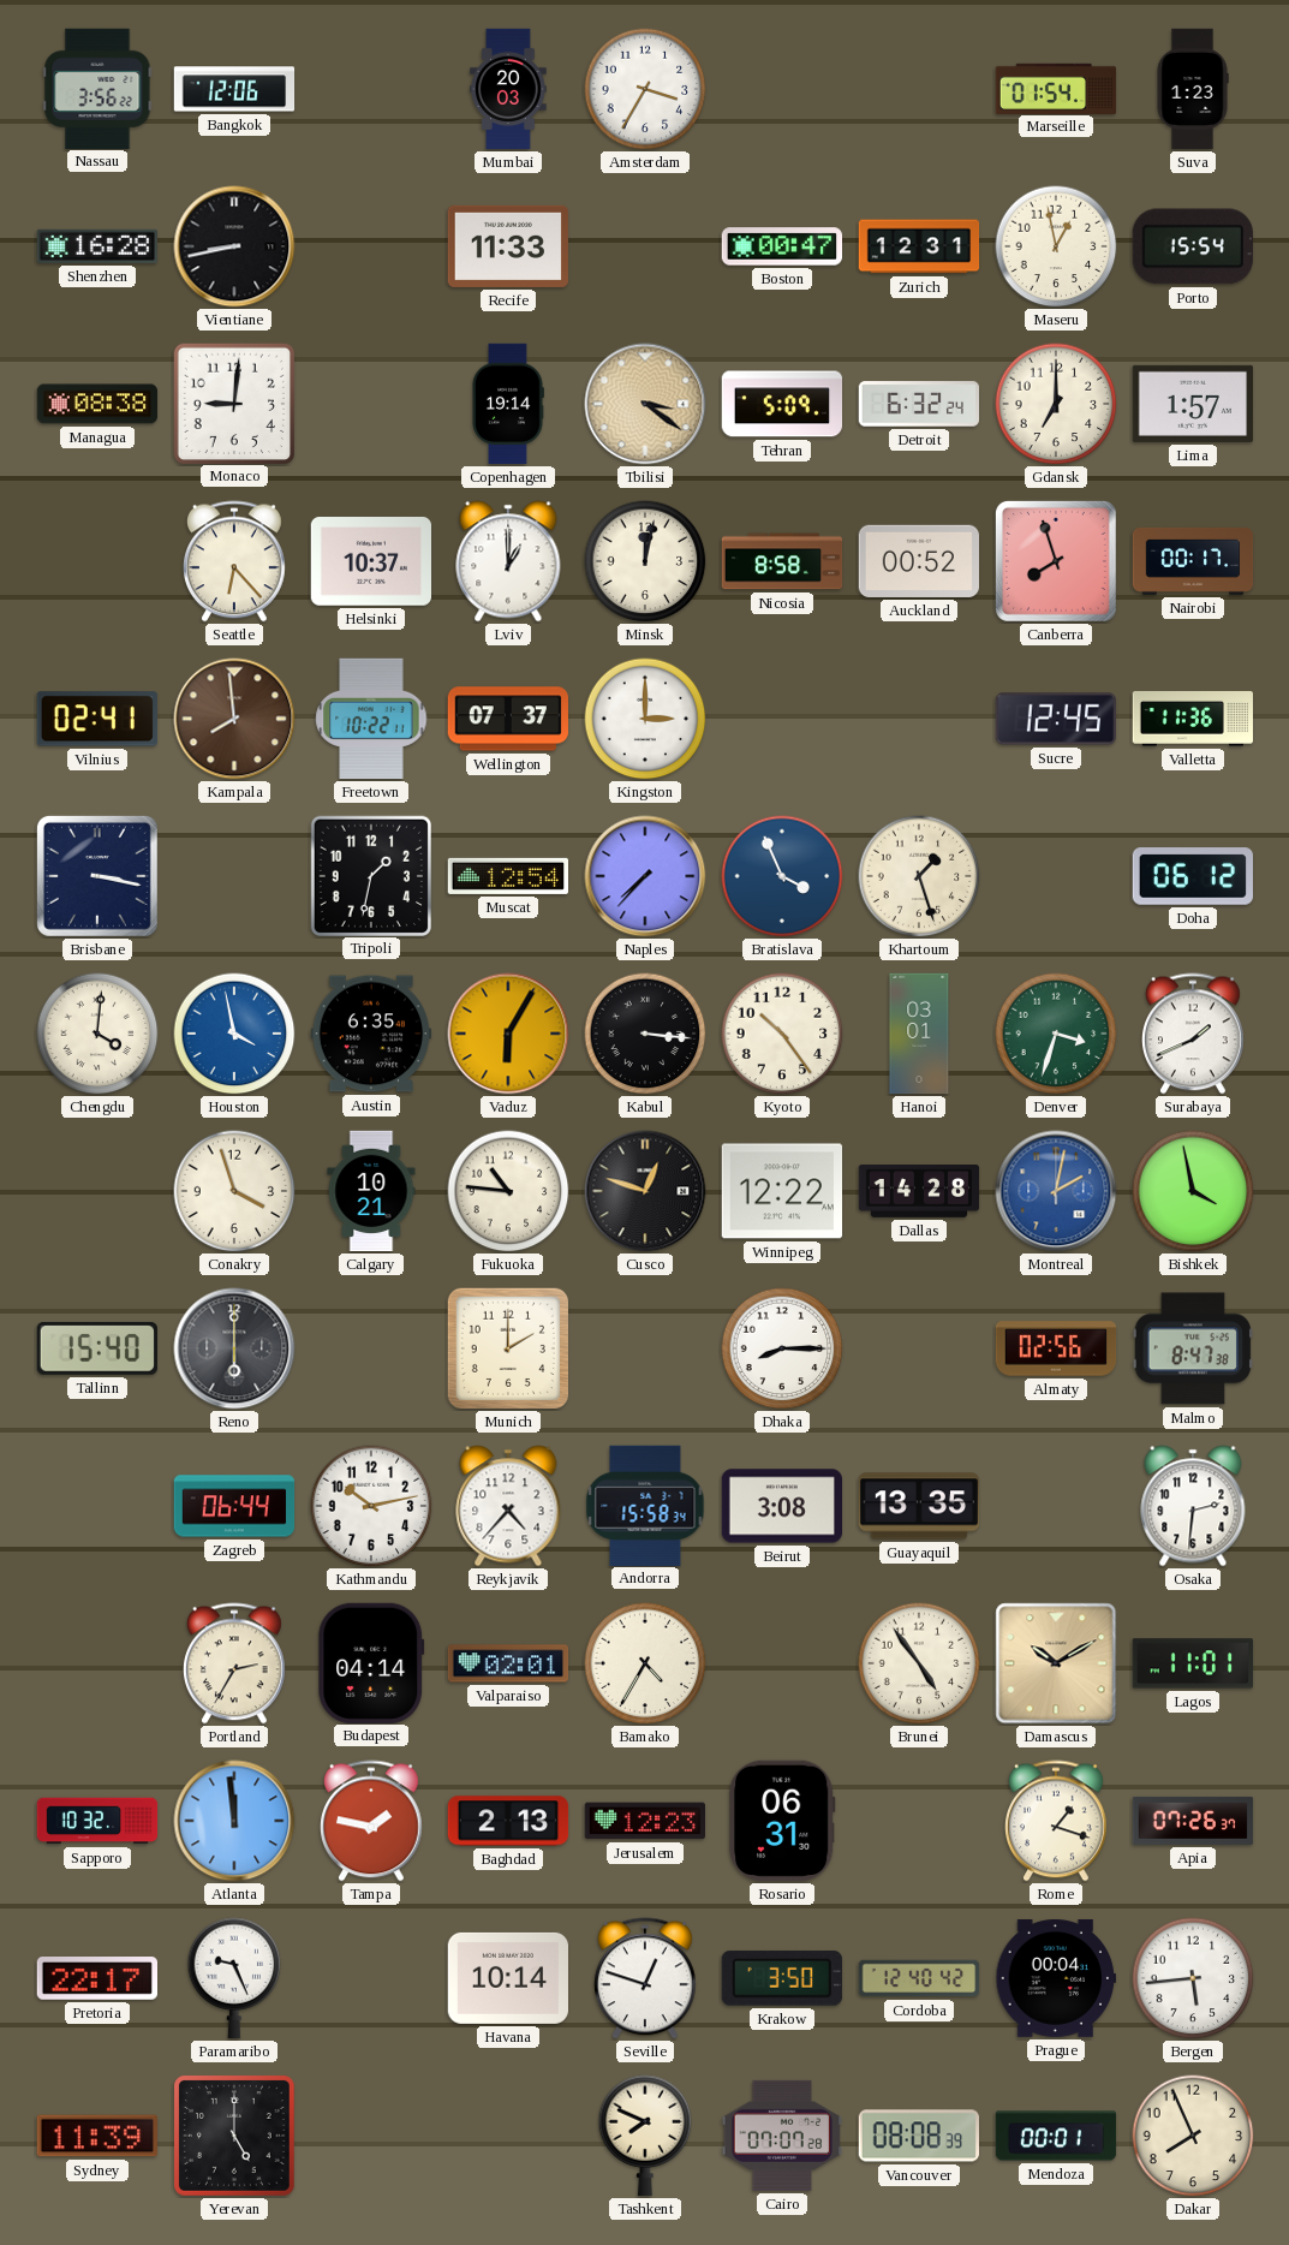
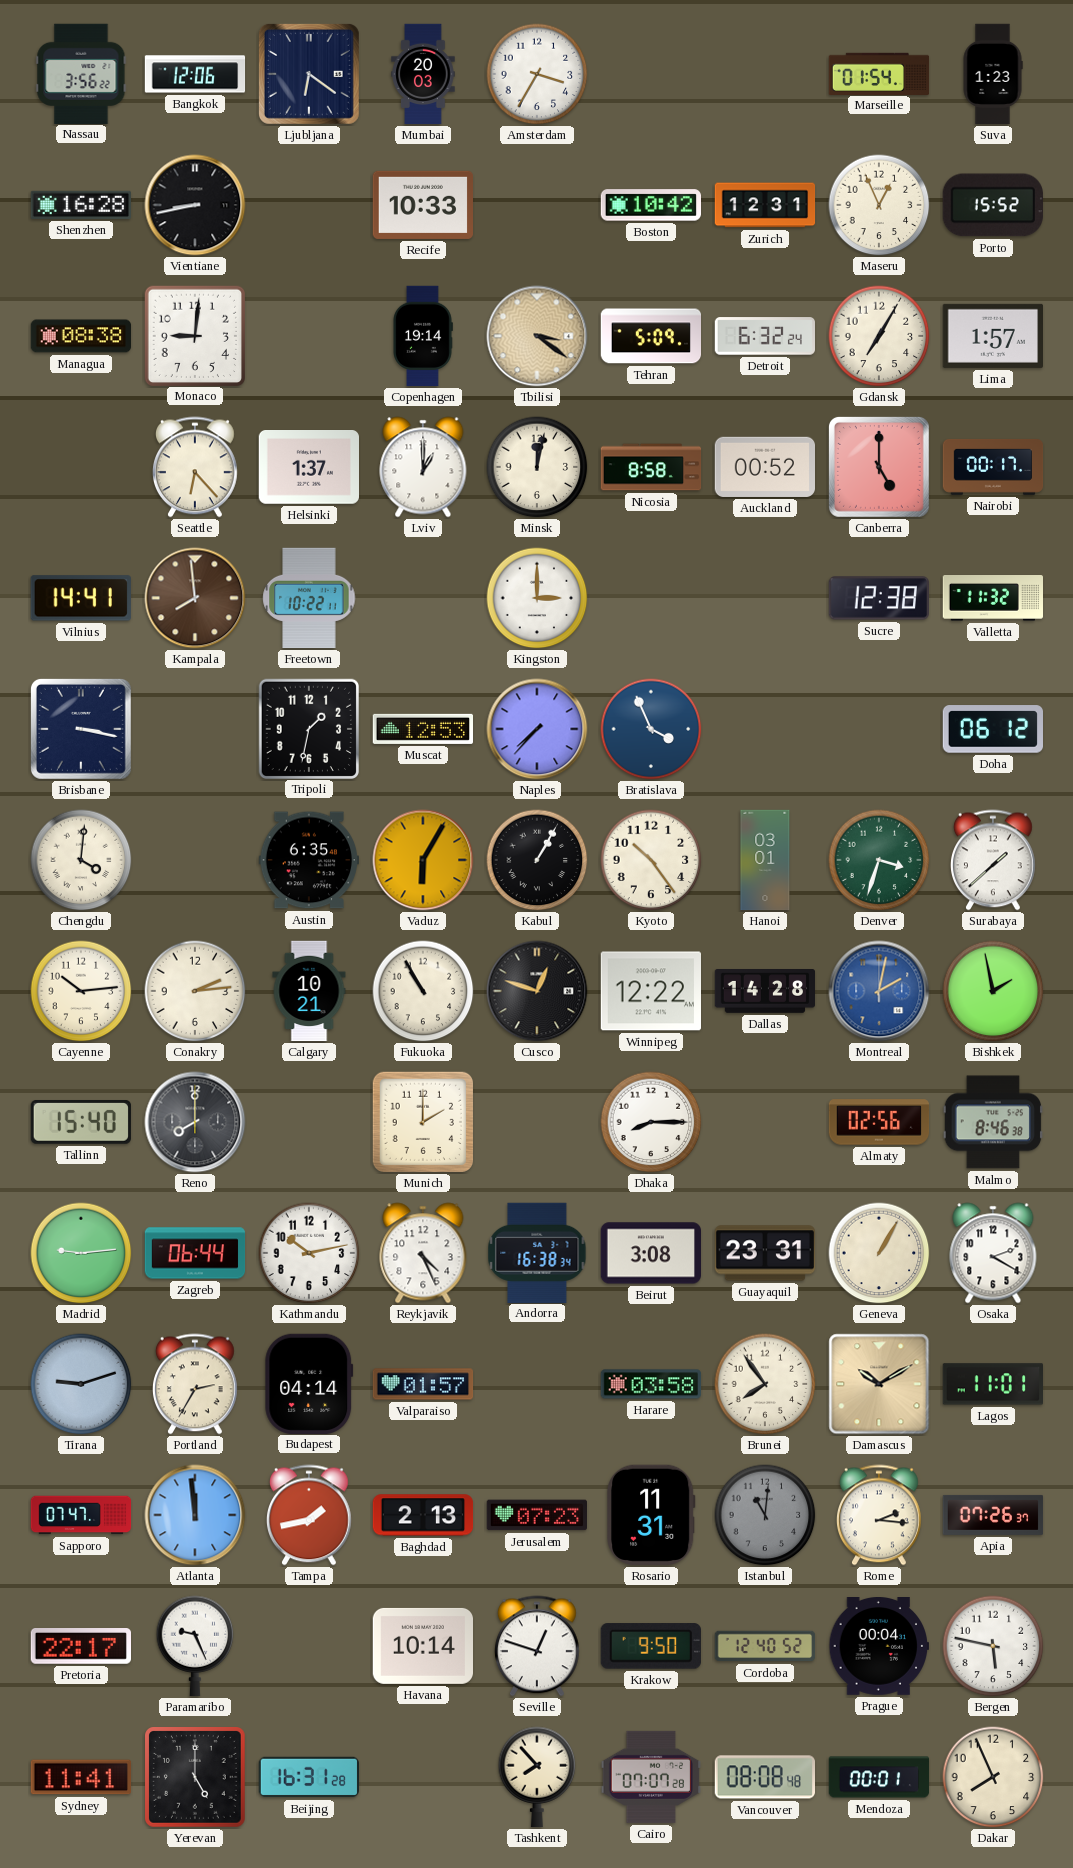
Ljubljana: none -> 6:21 (309, 74)
Recife: 11:33 -> 10:33 (422, 205)
Boston: 00:47 -> 10:42 (650, 205)
Maseru: 12:58 -> 12:56 (879, 205)
Porto: 15:54 -> 15:52 (993, 205)
Gdansk: 7:00 -> 7:05 (879, 336)
Helsinki: 10:37 -> 1:37 (308, 468)
Canberra: 7:57 -> 5:00 (879, 467)
Vilnius: 02:41 -> 14:41 (81, 598)
Wellington: 07:37 -> none (507, 719)
Sucre: 12:45 -> 12:38 (878, 598)
Valletta: 11:36 -> 11:32 (992, 599)
Muscat: 12:54 -> 12:53 (422, 729)
Khartoum: 1:27 -> none (919, 876)
Houston: 3:58 -> none (234, 1034)
Kabul: 3:16 -> 1:05 (537, 860)
Surabaya: 1:41 -> 1:38 (994, 860)
Cayenne: none -> 10:14 (81, 991)
Conakry: 3:57 -> 2:14 (195, 991)
Fukuoka: 10:46 -> 10:55 (423, 991)
Bishkek: 3:58 -> 1:58 (993, 991)
Reno: 6:00 -> 8:00 (195, 1122)
Malmo: 8:47 -> 8:46 (992, 1122)
Madrid: none -> 9:14 (81, 1253)
Reykjavik: 4:37 -> 4:26 (423, 1253)
Andorra: 15:58 -> 16:38 (537, 1252)
Guayaquil: 13:35 -> 23:31 (765, 1253)
Geneva: none -> 1:05 (879, 1253)
Osaka: 2:31 -> 2:20 (993, 1253)
Tirana: none -> 9:12 (81, 1384)
Valparaiso: 02:01 -> 01:57 (423, 1384)
Bamako: 4:35 -> none (645, 1663)
Harare: none -> 03:58 (651, 1384)
Brunei: 4:54 -> 7:54 (765, 1384)
Sapporo: 10:32 -> 07:47 (81, 1515)
Tampa: 1:47 -> 1:43 (310, 1515)
Jerusalem: 12:23 -> 07:23 (536, 1515)
Rosario: 06:31 -> 11:31 (651, 1515)
Istanbul: none -> 11:01 (765, 1515)
Rome: 1:18 -> 2:16 (880, 1515)
Krakow: 3:50 -> 9:50 (651, 1646)
Cordoba: 12:40:42 -> 12:40:52 (765, 1646)
Bergen: 5:44 -> 5:47 (993, 1646)
Sydney: 11:39 -> 11:41 (80, 1777)
Beijing: none -> 16:31 (308, 1777)
Tashkent: 7:49 -> 7:53 (537, 1777)
Vancouver: 08:08:39 -> 08:08:48 (764, 1777)
